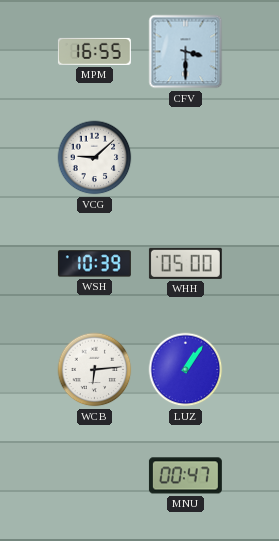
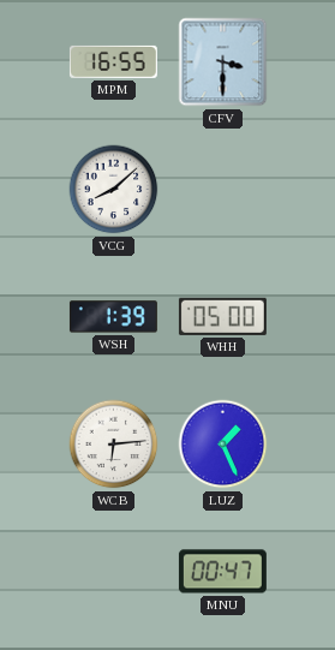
VCG: 9:08 -> 8:08 (114, 190)
WSH: 10:39 -> 1:39 (113, 317)
LUZ: 1:06 -> 1:26 (223, 445)
